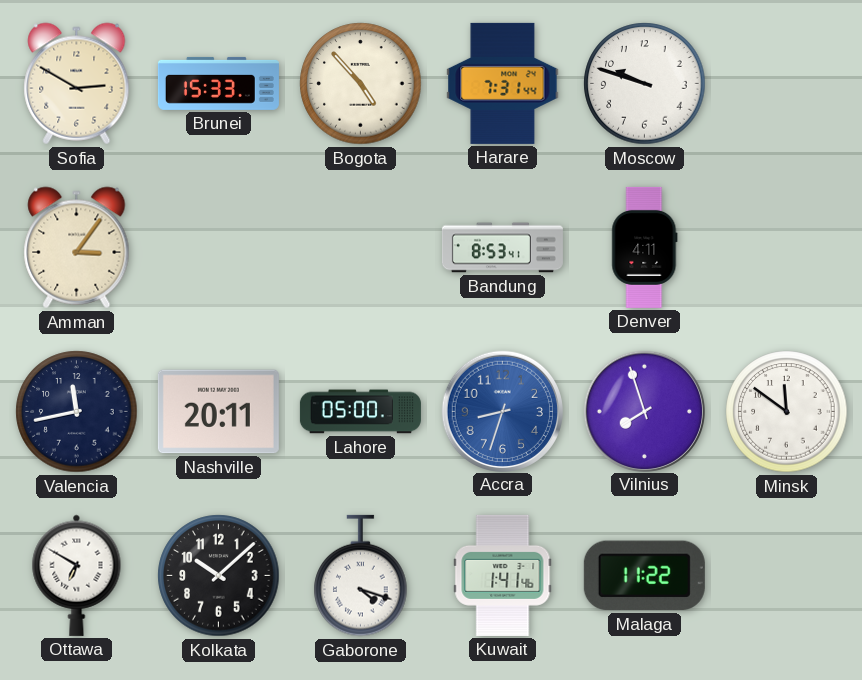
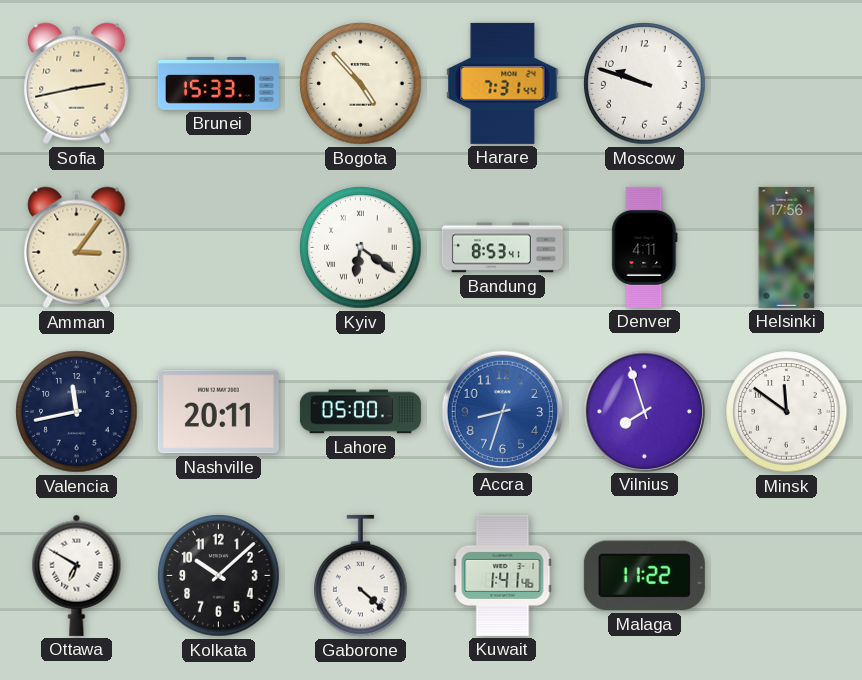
Sofia: 2:50 -> 2:43 (77, 84)
Kyiv: none -> 6:21 (361, 248)
Helsinki: none -> 17:56 (787, 247)
Gaborone: 4:18 -> 4:22 (361, 576)
